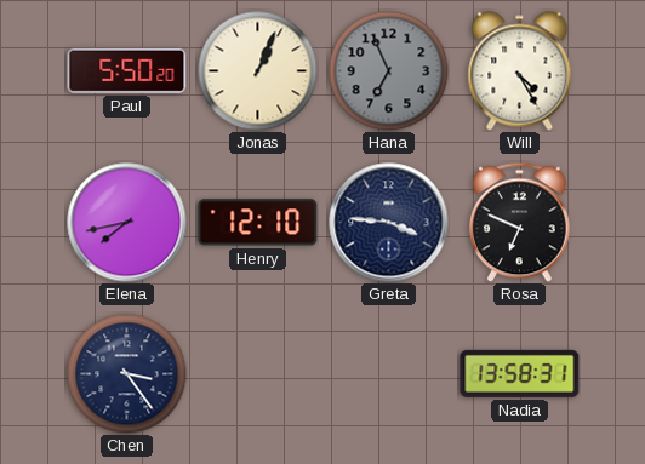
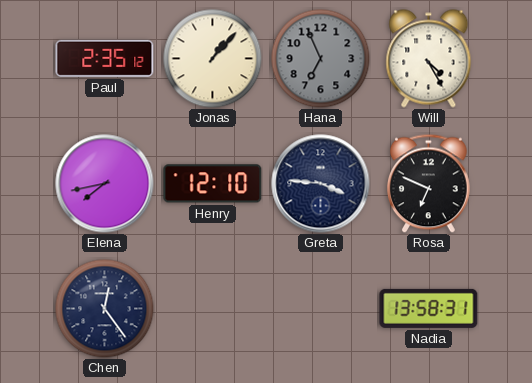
Paul: 5:50 -> 2:35 (105, 58)
Jonas: 1:04 -> 1:07 (213, 59)
Chen: 3:24 -> 12:24 (105, 309)
